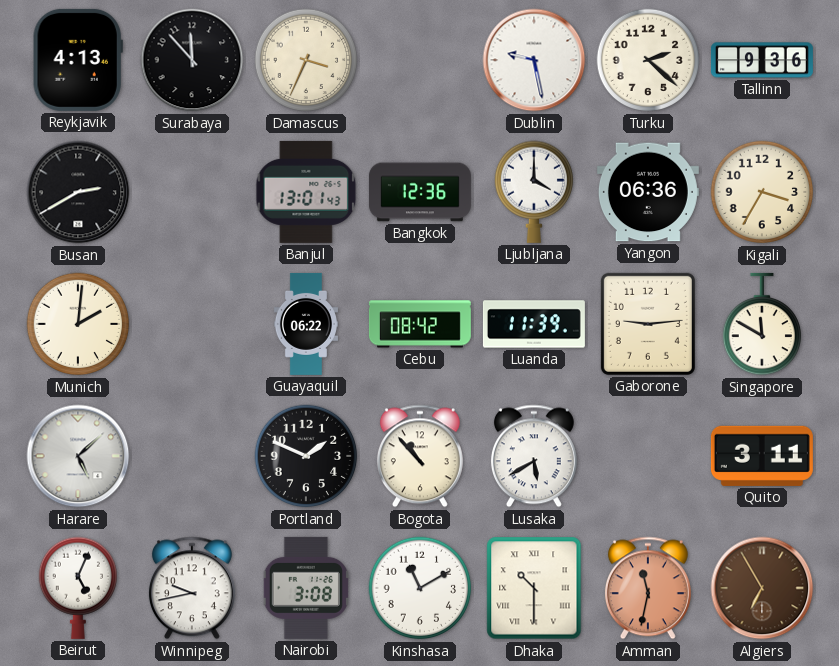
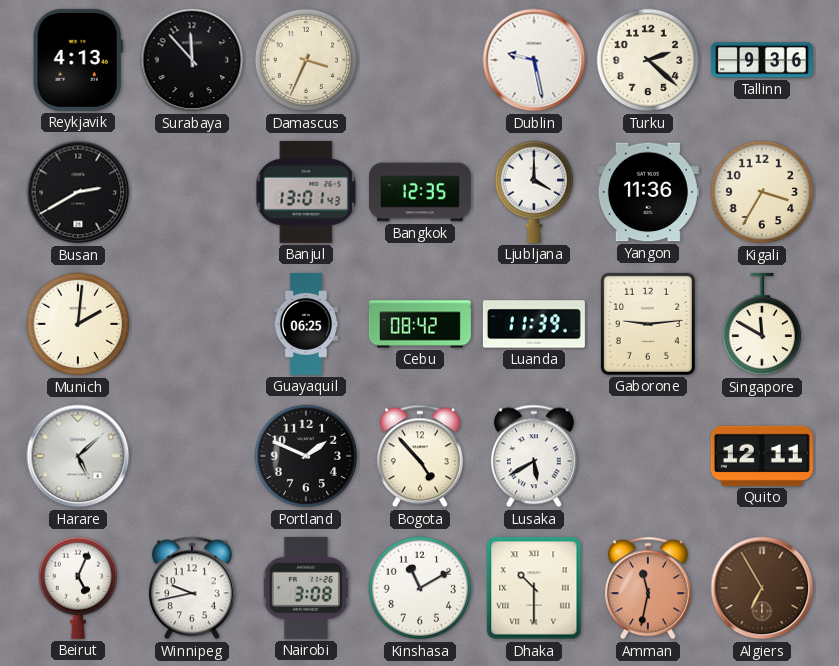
Bangkok: 12:36 -> 12:35 (420, 192)
Yangon: 06:36 -> 11:36 (648, 192)
Guayaquil: 06:22 -> 06:25 (306, 324)
Bogota: 10:53 -> 4:53 (420, 456)
Quito: 3:11 -> 12:11 (762, 456)
